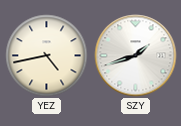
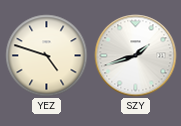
YEZ: 4:43 -> 4:48 (47, 56)
